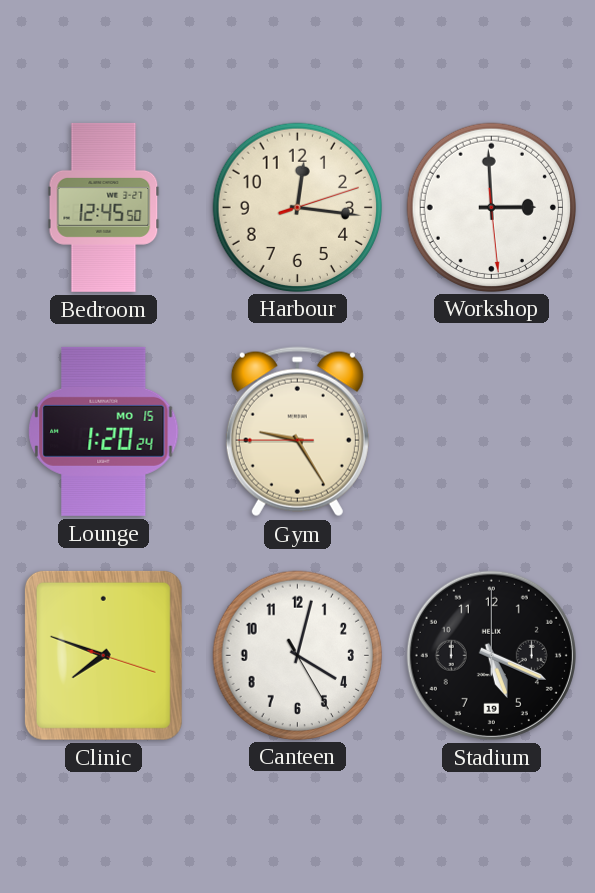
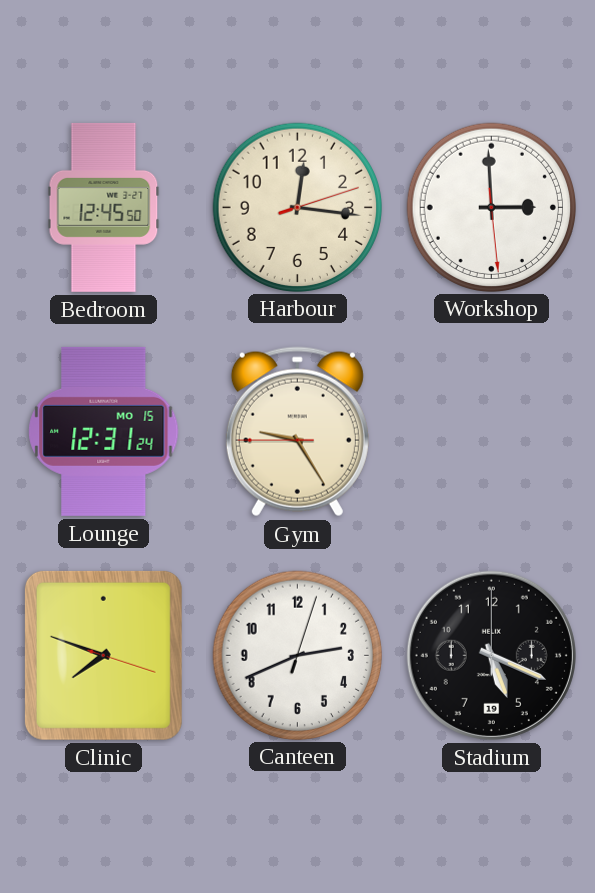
Lounge: 1:20 -> 12:31 (104, 431)
Canteen: 4:02 -> 2:41 (297, 655)
